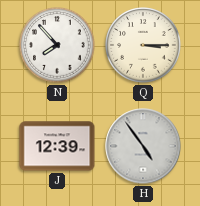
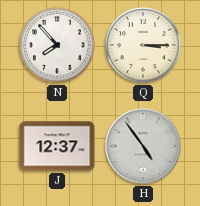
J: 12:39 -> 12:37 (57, 146)
